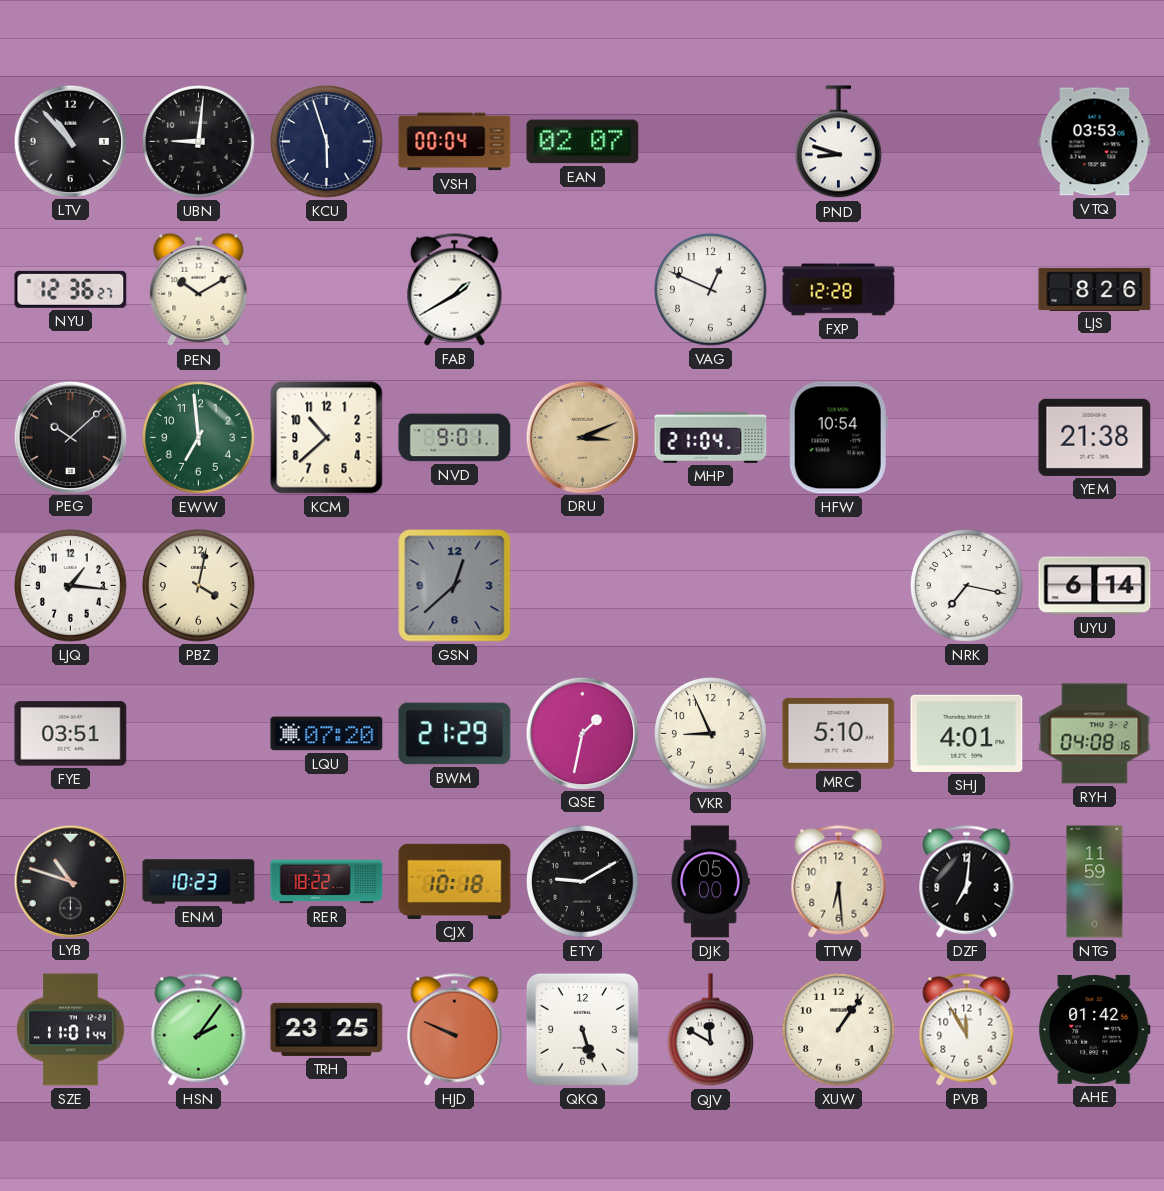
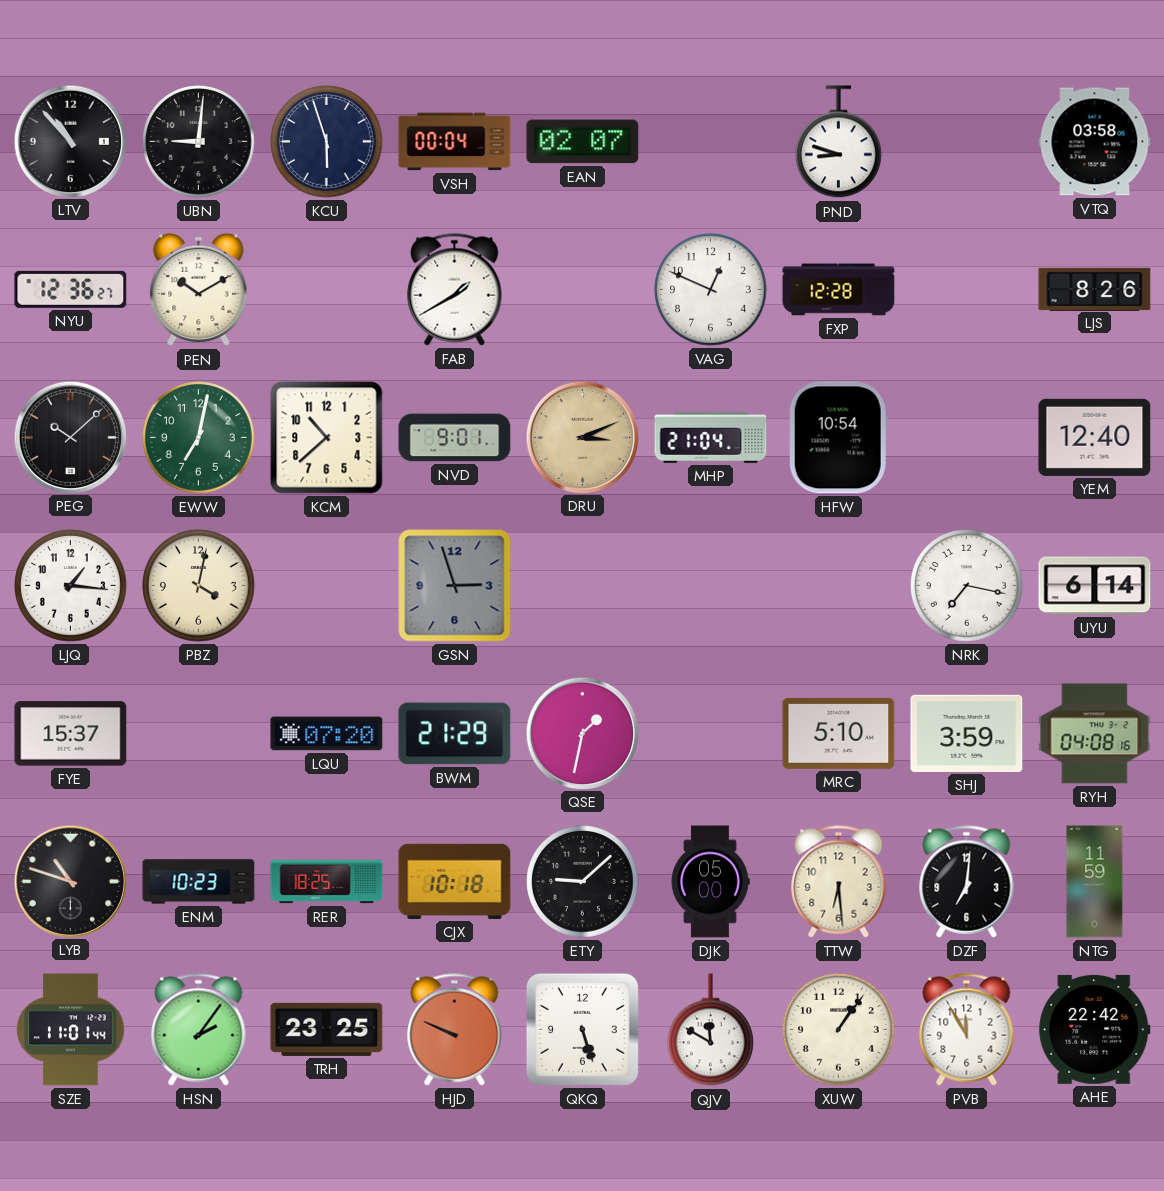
VTQ: 03:53 -> 03:58 (1095, 142)
EWW: 6:59 -> 7:02 (199, 438)
YEM: 21:38 -> 12:40 (1095, 437)
GSN: 12:38 -> 2:57 (455, 586)
FYE: 03:51 -> 15:37 (71, 734)
VKR: 8:56 -> none (711, 734)
SHJ: 4:01 -> 3:59 (967, 733)
RER: 18:22 -> 18:25 (327, 882)
ETY: 9:10 -> 9:08 (583, 882)
AHE: 01:42 -> 22:42 (1095, 1029)
